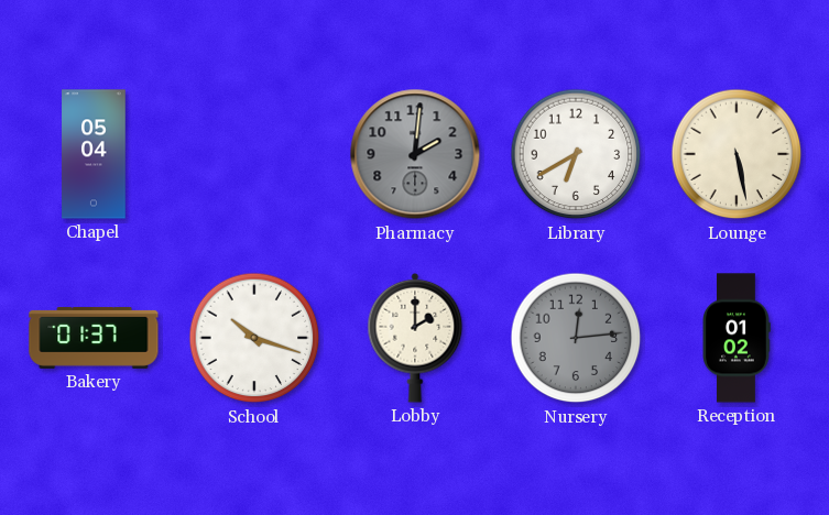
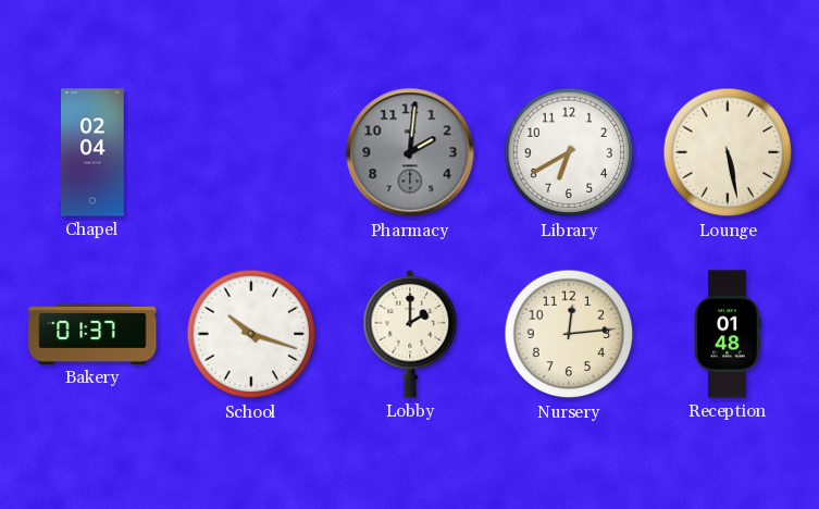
Chapel: 05:04 -> 02:04 (92, 152)
Nursery dial: grey -> cream (569, 334)
Reception: 01:02 -> 01:48 (728, 334)
